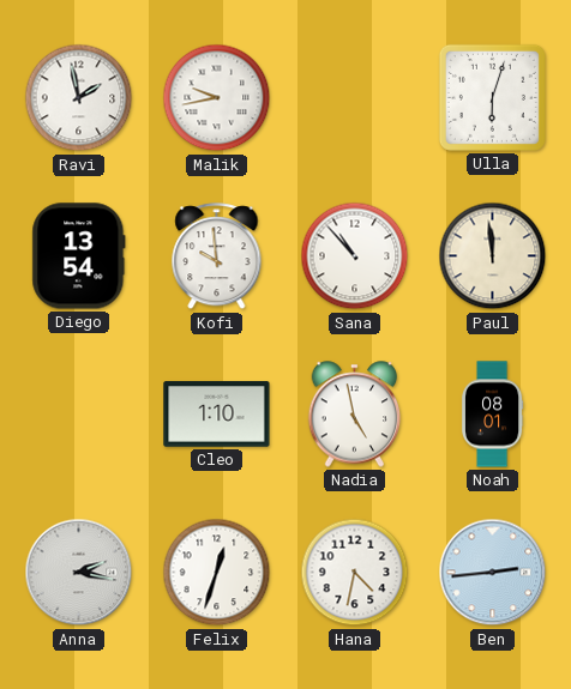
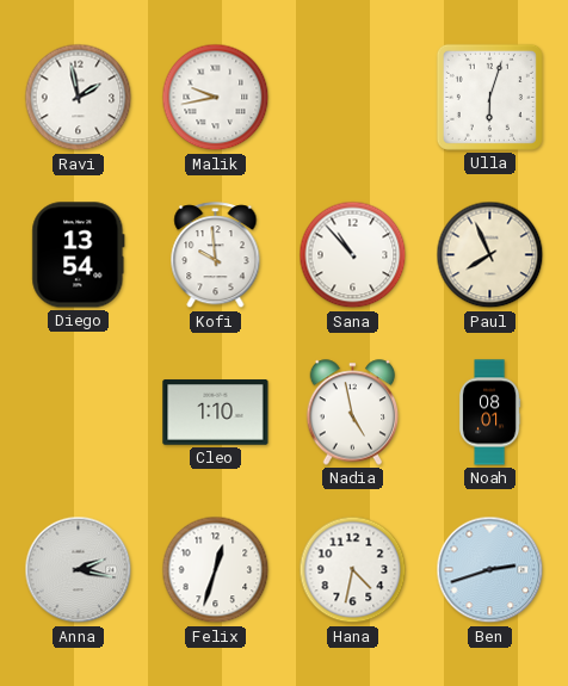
Paul: 11:59 -> 7:56 (490, 255)
Ben: 2:44 -> 2:42 (490, 570)
